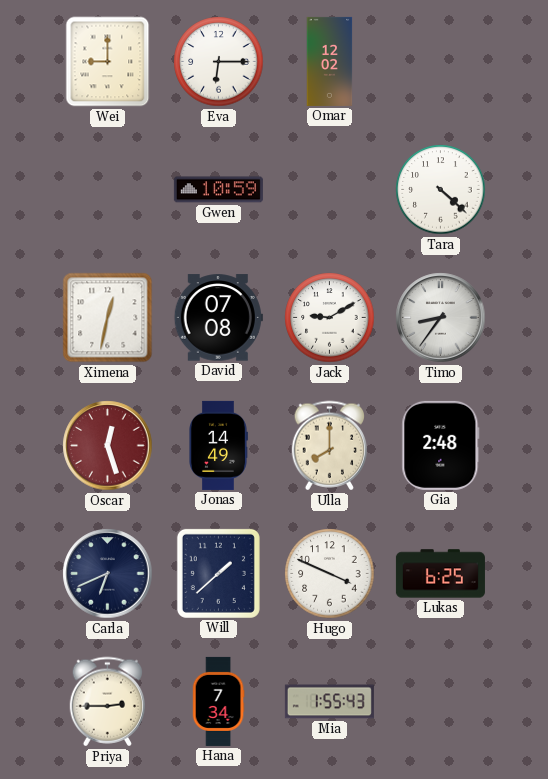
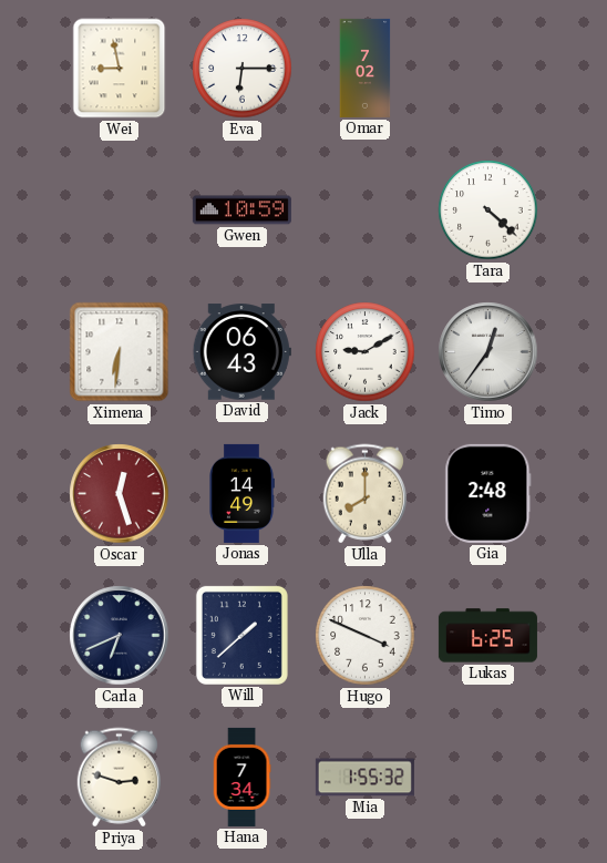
Wei: 9:00 -> 8:58 (120, 69)
Omar: 12:02 -> 7:02 (366, 68)
Ximena: 12:32 -> 6:31 (120, 352)
David: 07:08 -> 06:43 (241, 352)
Timo: 8:36 -> 12:36 (488, 352)
Priya: 2:45 -> 2:48 (120, 778)
Mia: 1:55:43 -> 1:55:32 (364, 778)
